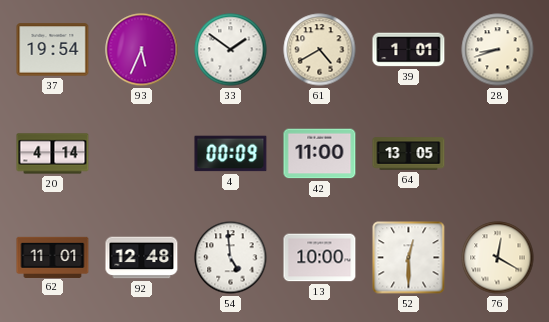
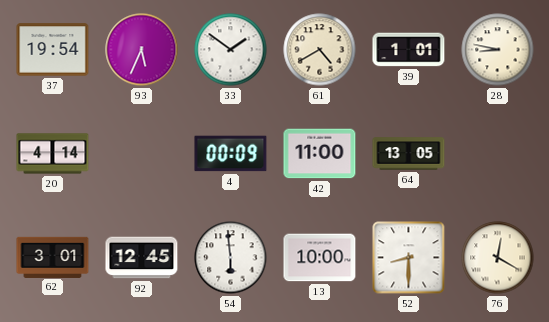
28: 8:42 -> 8:47 (498, 50)
62: 11:01 -> 3:01 (53, 257)
92: 12:48 -> 12:45 (142, 258)
54: 4:59 -> 5:59 (231, 258)
52: 12:30 -> 8:30 (409, 258)
